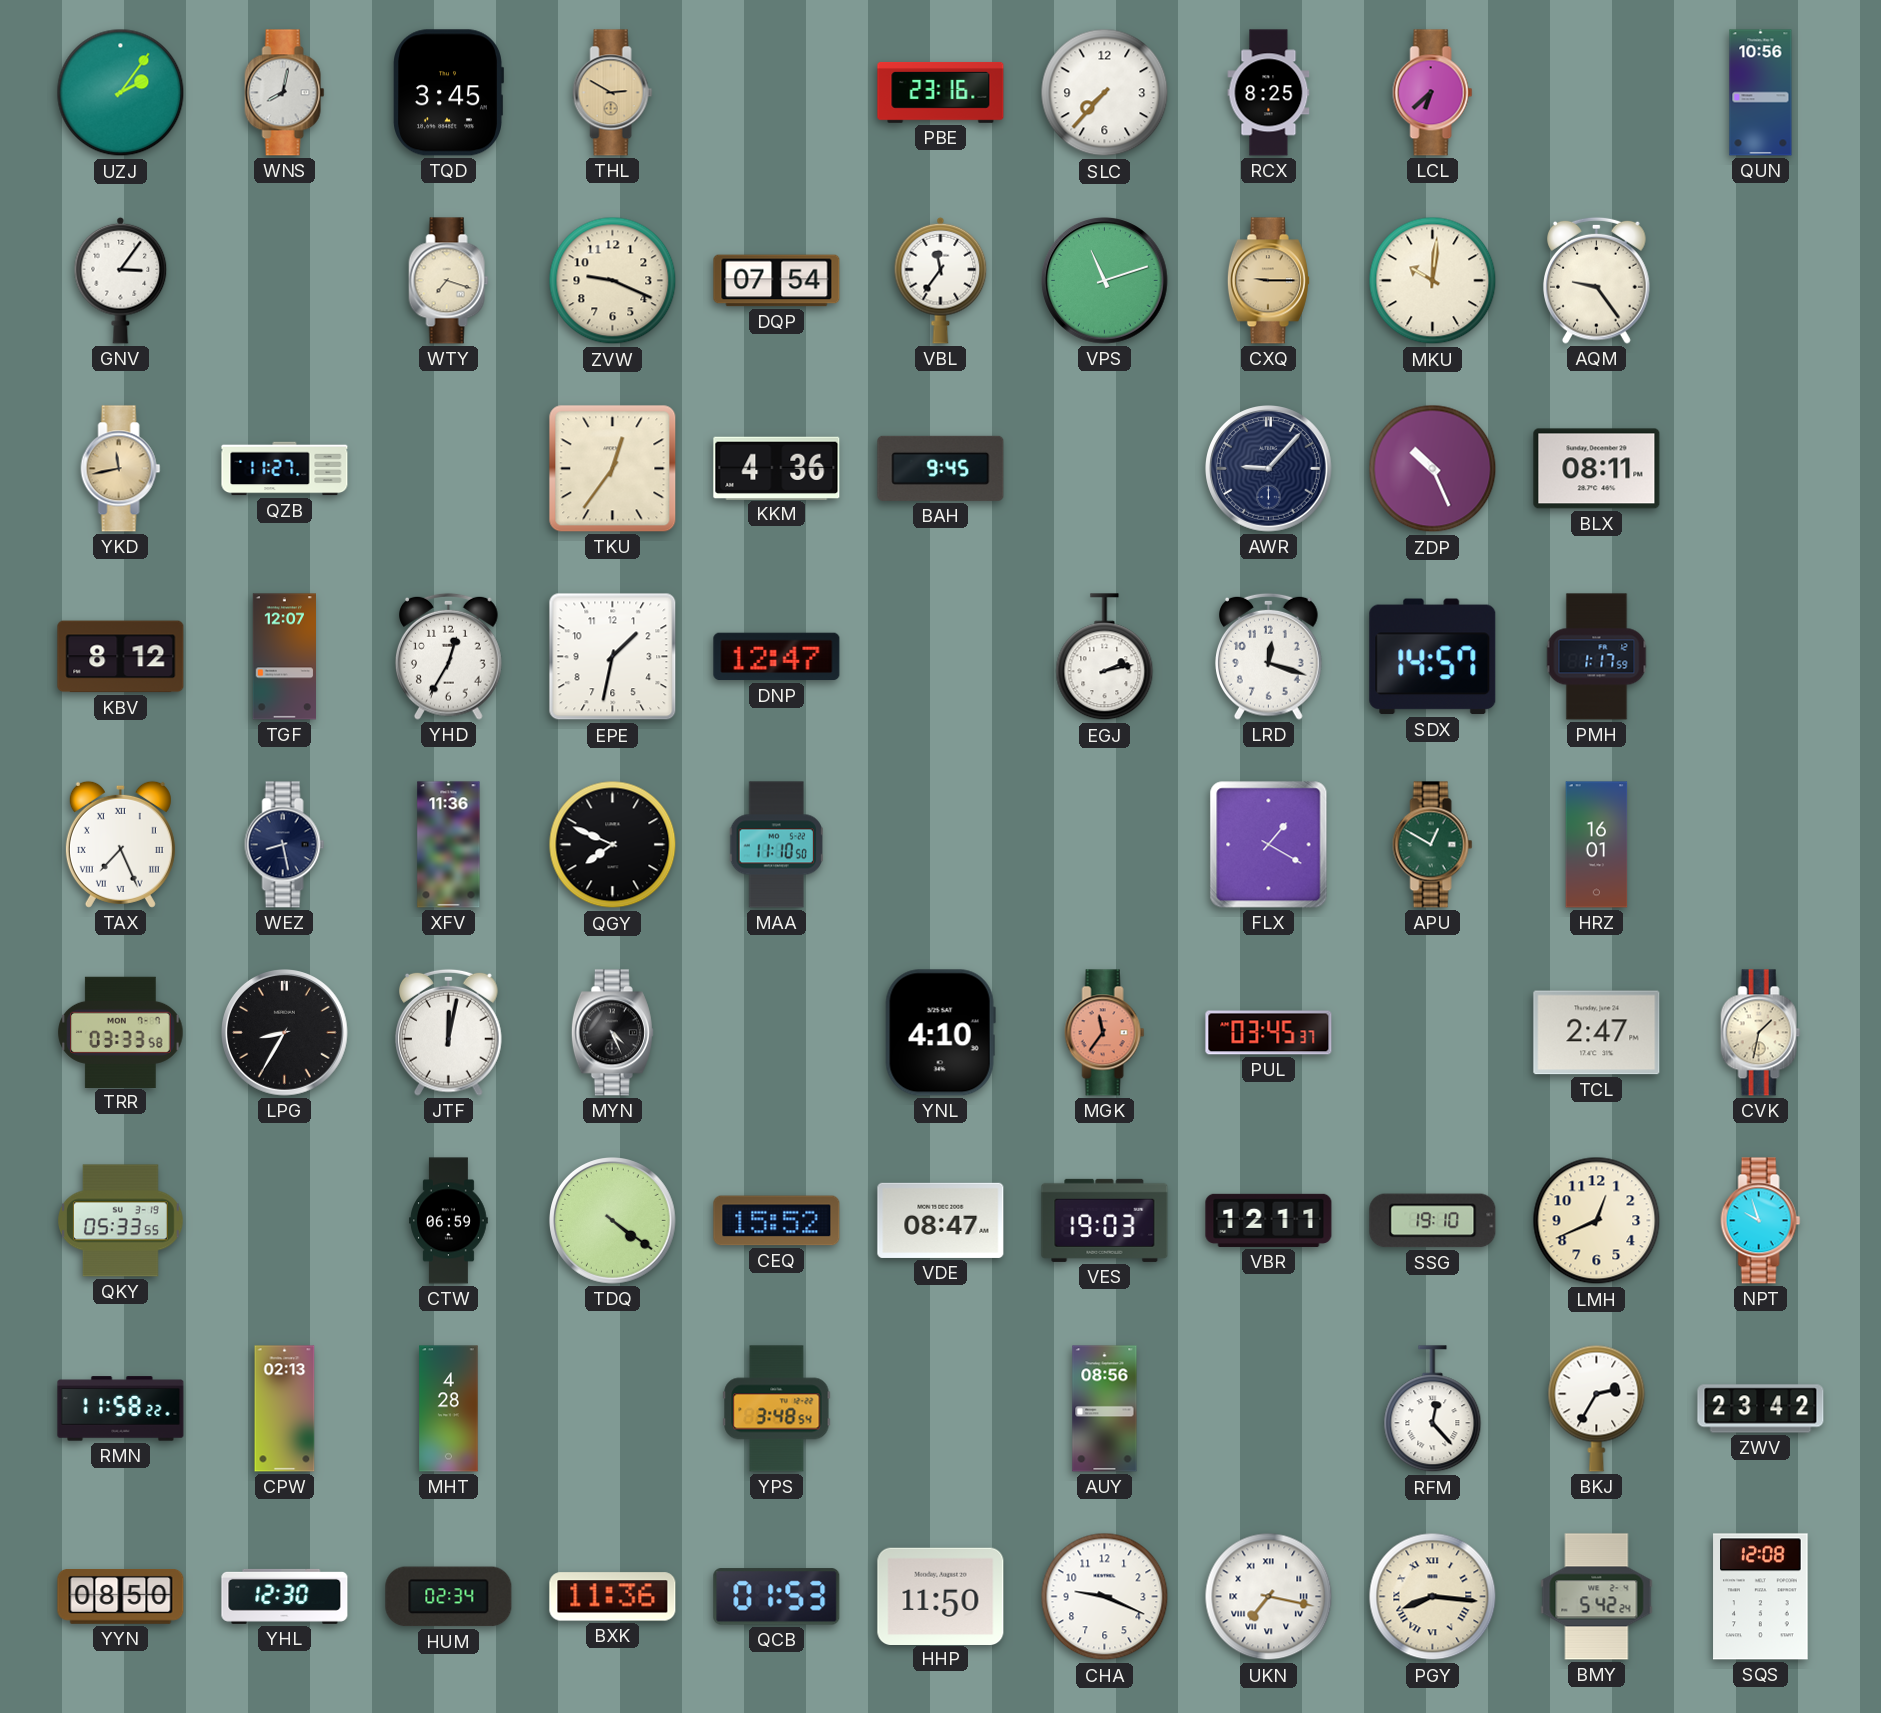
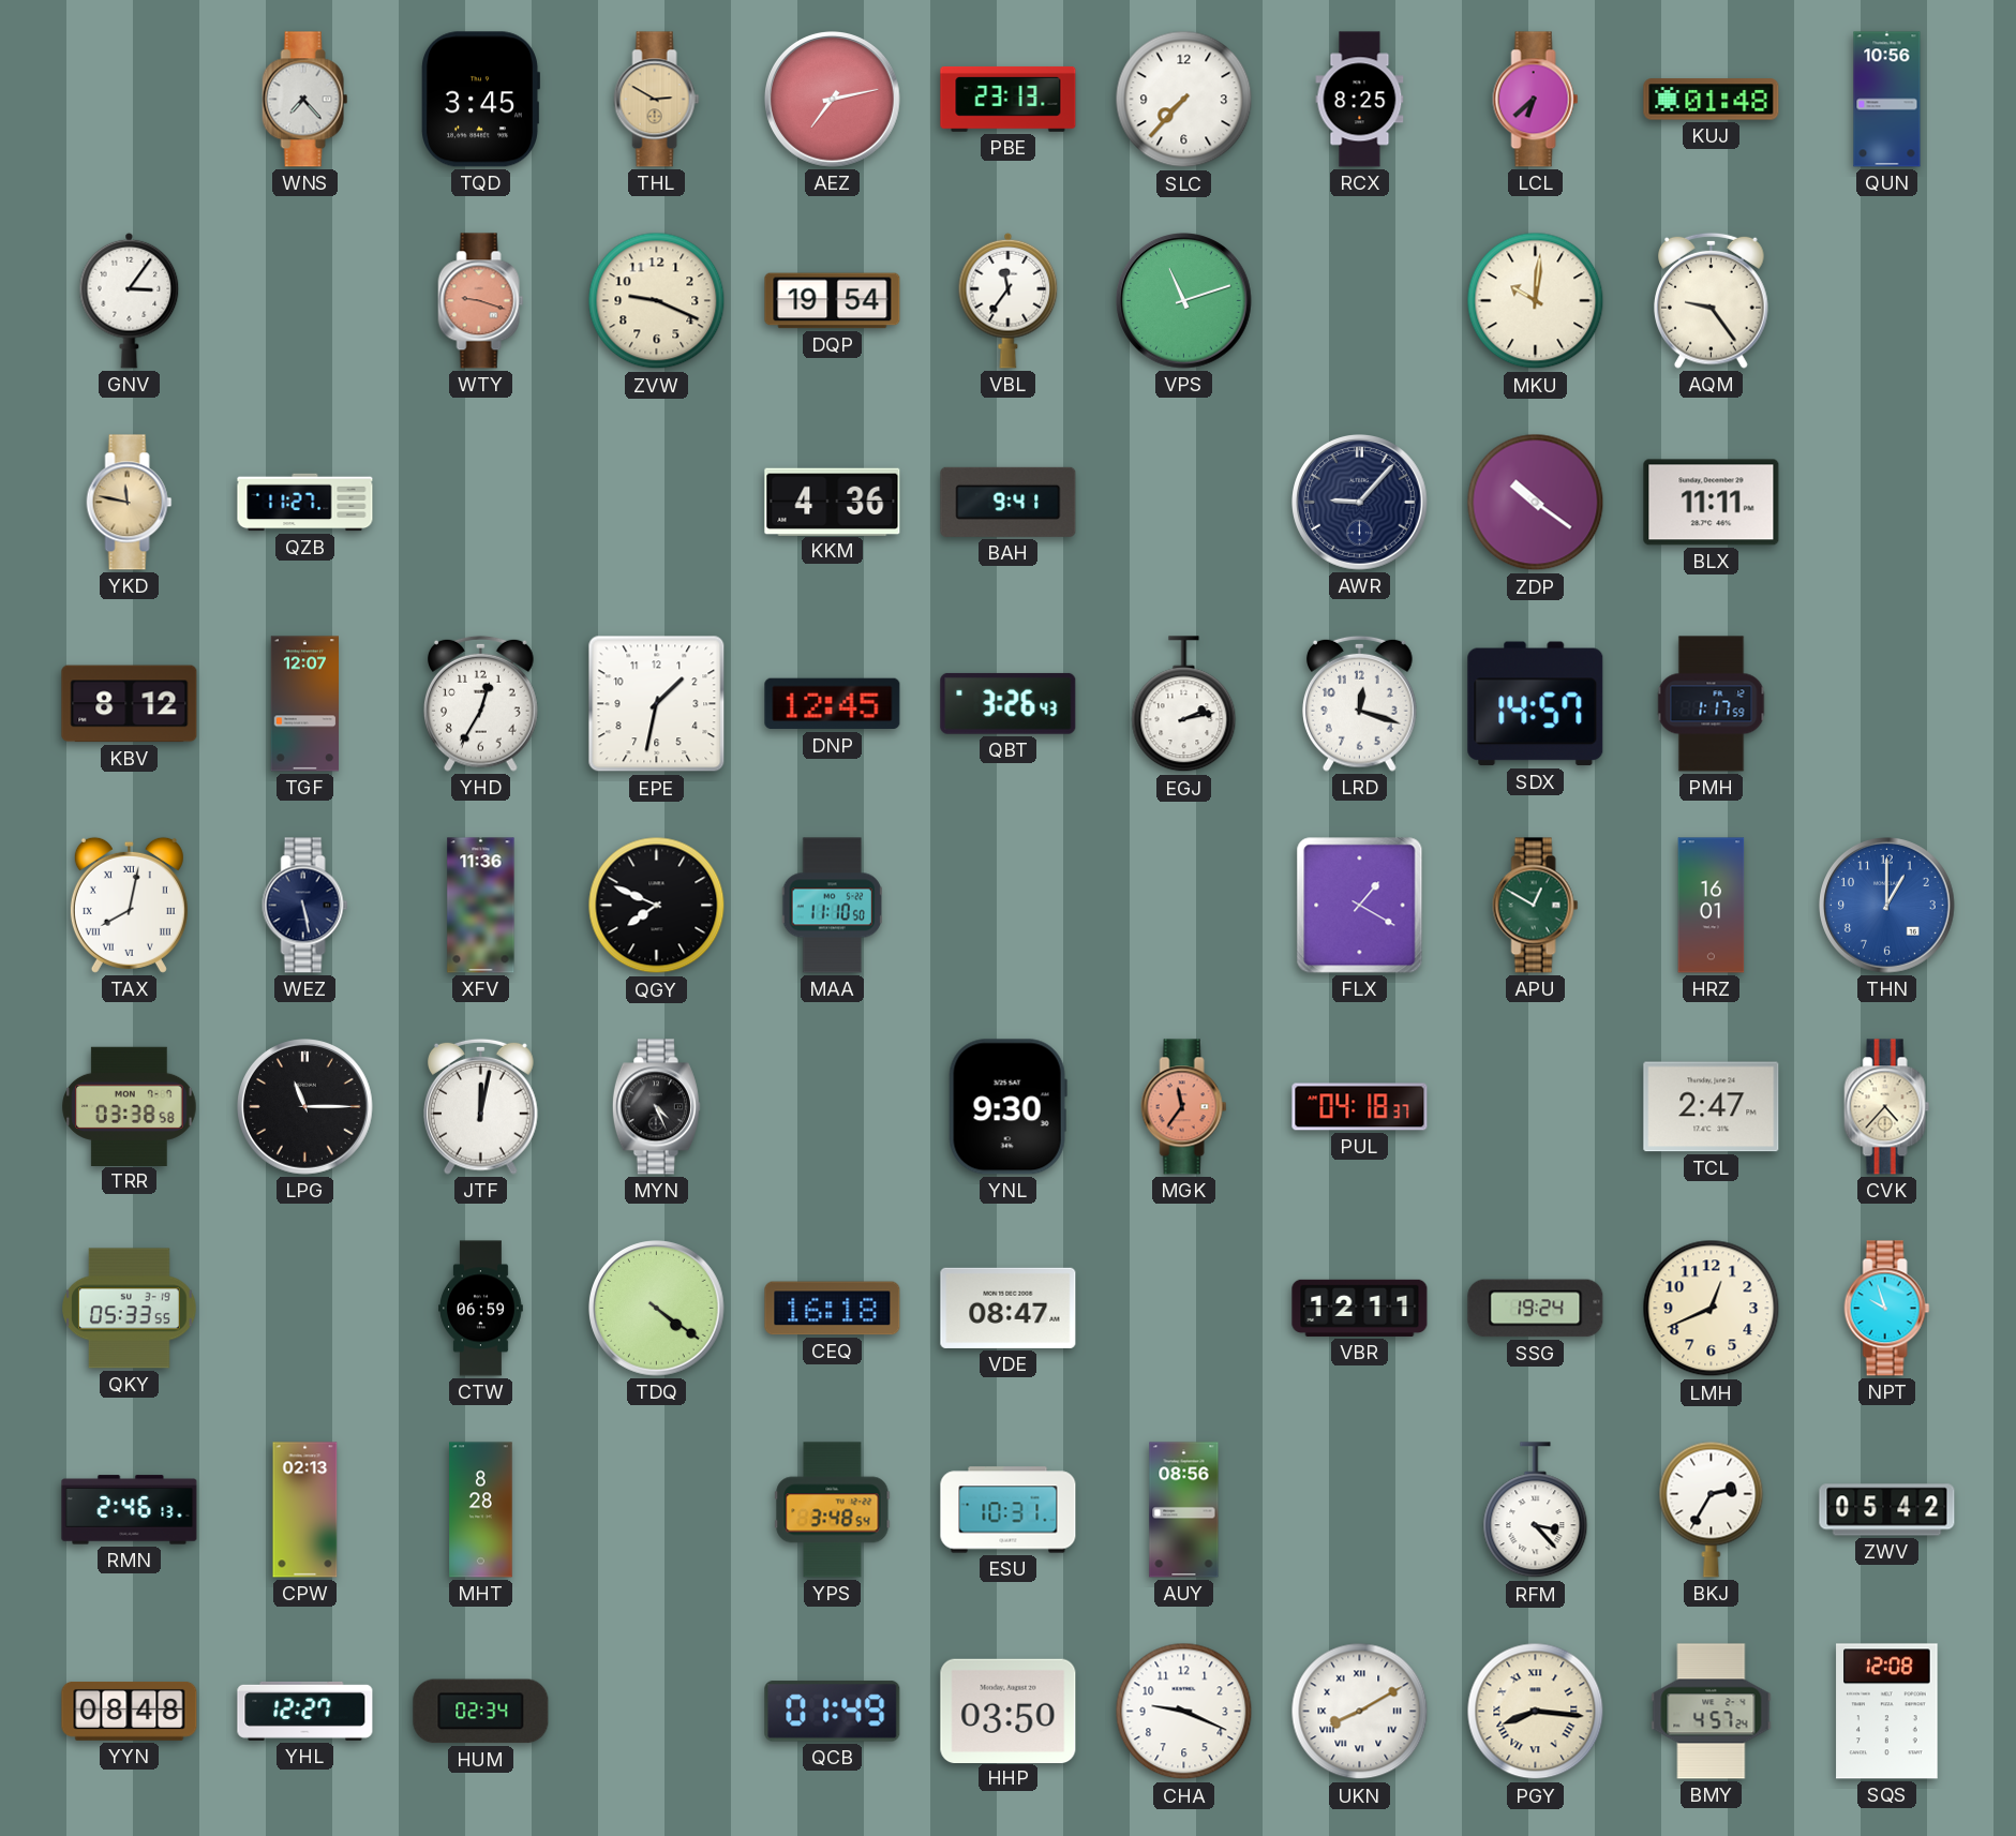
UZJ: 2:06 -> none (121, 93)
WNS: 8:02 -> 7:23 (305, 100)
AEZ: none -> 7:13 (833, 100)
PBE: 23:16 -> 23:13 (1009, 99)
KUJ: none -> 01:48 (1712, 100)
WTY: 7:18 -> 9:18 (481, 301)
WTY dial: cream -> salmon (481, 301)
DQP: 07:54 -> 19:54 (833, 301)
CXQ: 9:15 -> none (1268, 281)
YKD: 11:43 -> 11:47 (130, 503)
TKU: 12:36 -> none (613, 469)
BAH: 9:45 -> 9:41 (1009, 502)
ZDP: 10:26 -> 10:21 (1536, 503)
BLX: 08:11 -> 11:11 (1712, 503)
DNP: 12:47 -> 12:45 (833, 704)
QBT: none -> 3:26 (1009, 703)
TAX: 7:26 -> 8:02 (129, 905)
WEZ: 8:28 -> 5:28 (305, 906)
THN: none -> 1:00 (1887, 906)
TRR: 03:33 -> 03:38 (130, 1106)
LPG: 8:35 -> 11:15 (305, 1107)
YNL: 4:10 -> 9:30 (1007, 1107)
PUL: 03:45 -> 04:18 (1360, 1107)
CVK: 1:32 -> 4:37 (1887, 1107)
CEQ: 15:52 -> 16:18 (833, 1309)
VES: 19:03 -> none (1105, 1220)
SSG: 19:10 -> 19:24 (1536, 1309)
RMN: 11:58 -> 2:46 (130, 1510)
MHT: 4:28 -> 8:28 (481, 1510)
ESU: none -> 10:31 (1009, 1510)
RFM: 12:23 -> 3:23 (1536, 1510)
ZWV: 23:42 -> 05:42 (1887, 1510)
YYN: 08:50 -> 08:48 (130, 1712)
YHL: 12:30 -> 12:27 (305, 1711)
BXK: 11:36 -> none (613, 1597)
QCB: 01:53 -> 01:49 (833, 1712)
HHP: 11:50 -> 03:50 (1009, 1711)
UKN: 7:17 -> 8:10 (1360, 1712)
BMY: 5:42 -> 4:57 (1712, 1712)
